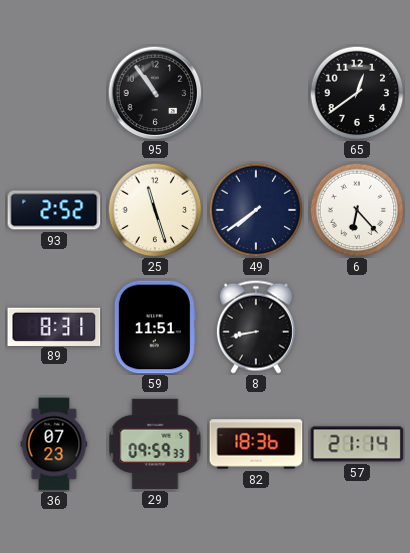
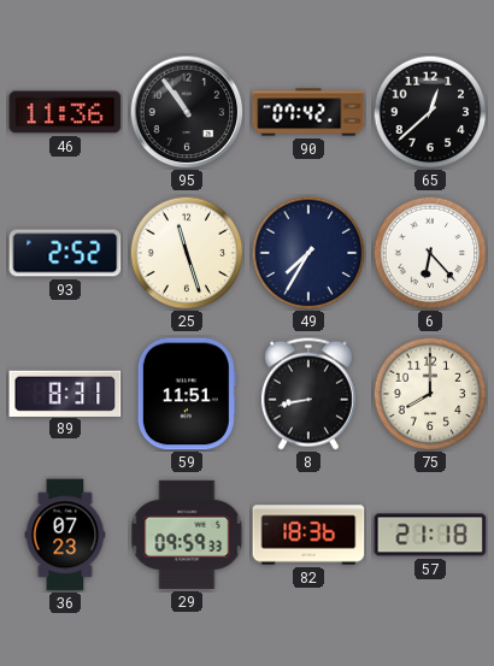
46: none -> 11:36 (65, 112)
90: none -> 07:42 (308, 112)
65: 12:39 -> 12:38 (430, 112)
49: 7:39 -> 7:35 (308, 253)
75: none -> 8:00 (430, 394)
57: 21:14 -> 21:18 (430, 535)
